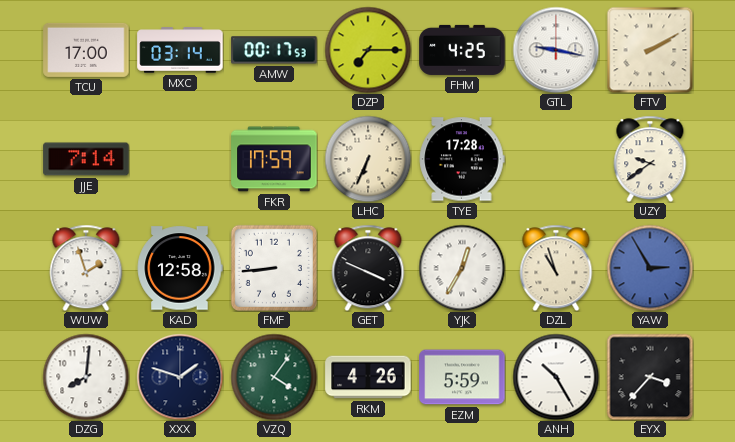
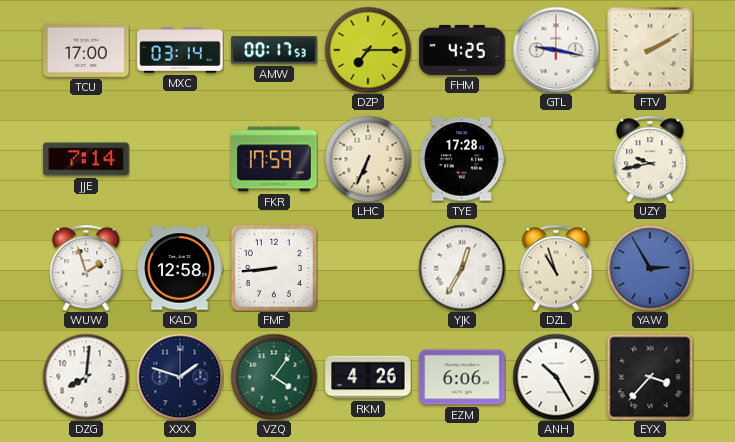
UZY: 9:39 -> 9:43 (650, 159)
GET: 3:49 -> none (368, 268)
EZM: 5:59 -> 6:06 (462, 377)
